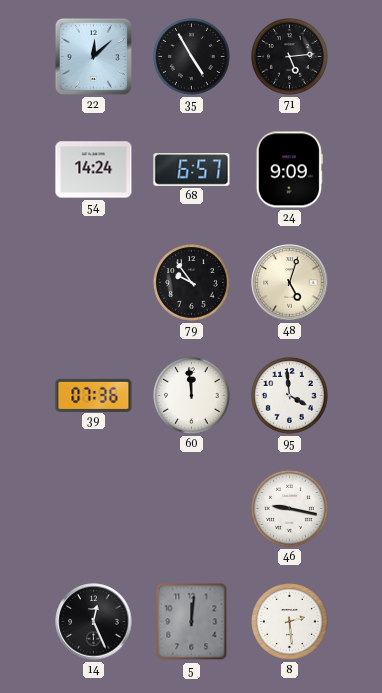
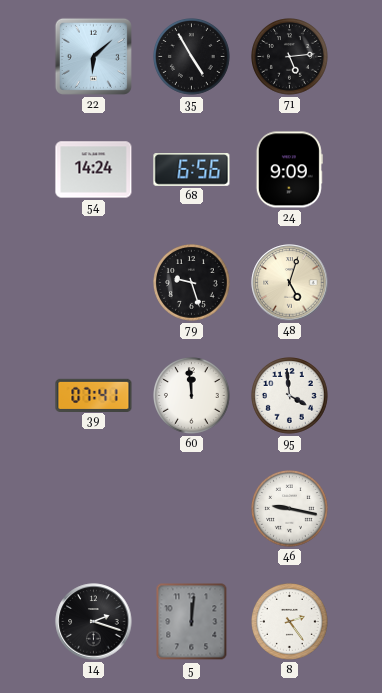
22: 12:08 -> 6:08 (93, 56)
68: 6:57 -> 6:56 (192, 170)
79: 9:54 -> 9:27 (192, 283)
39: 07:36 -> 07:41 (94, 395)
14: 12:26 -> 2:18 (94, 622)
8: 2:29 -> 2:24 (290, 622)
